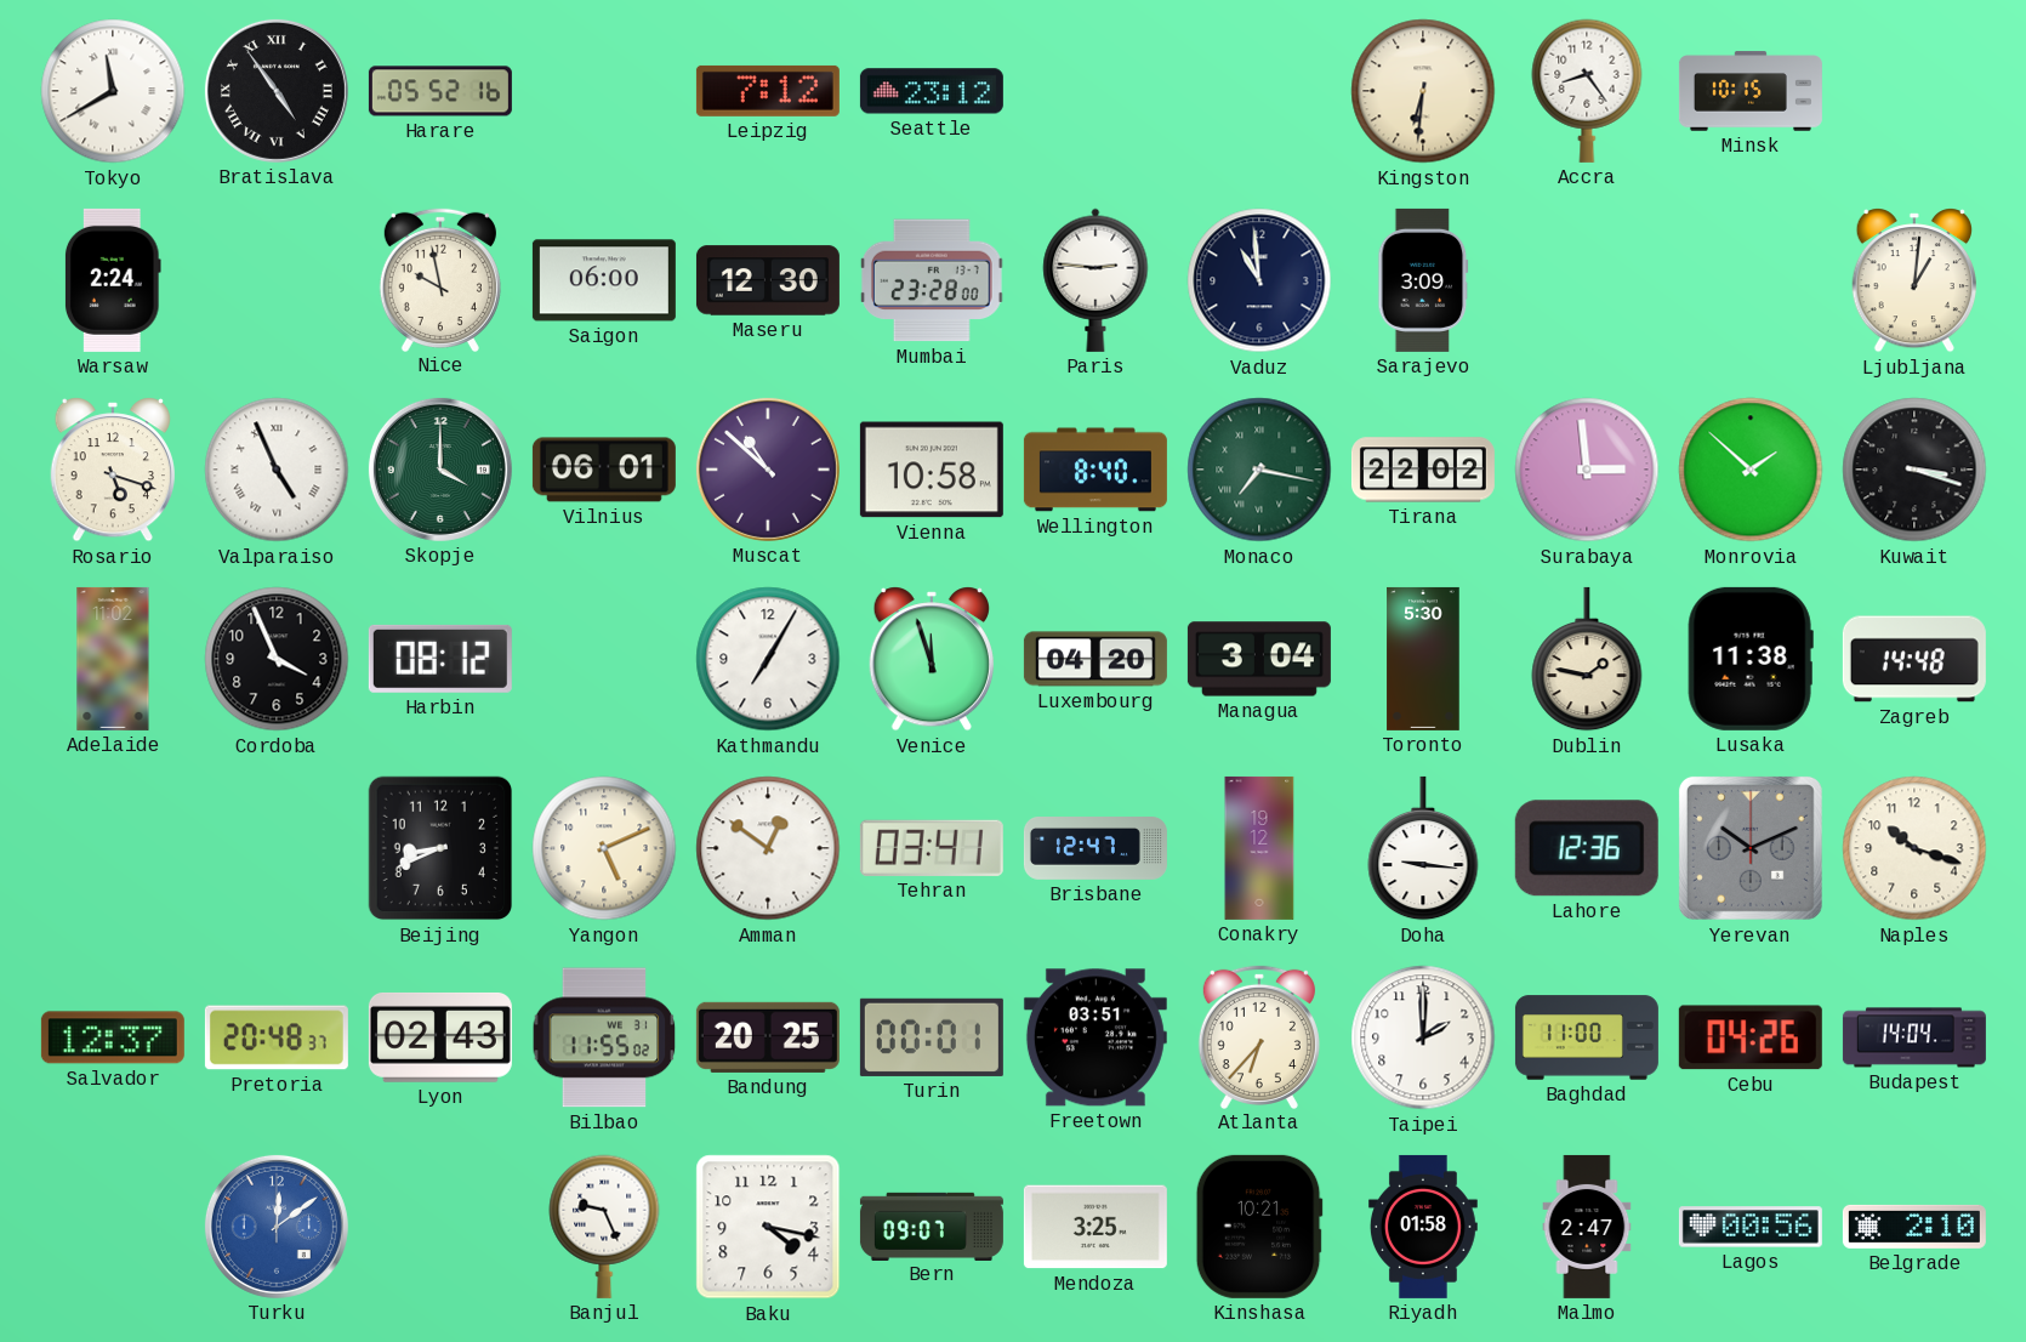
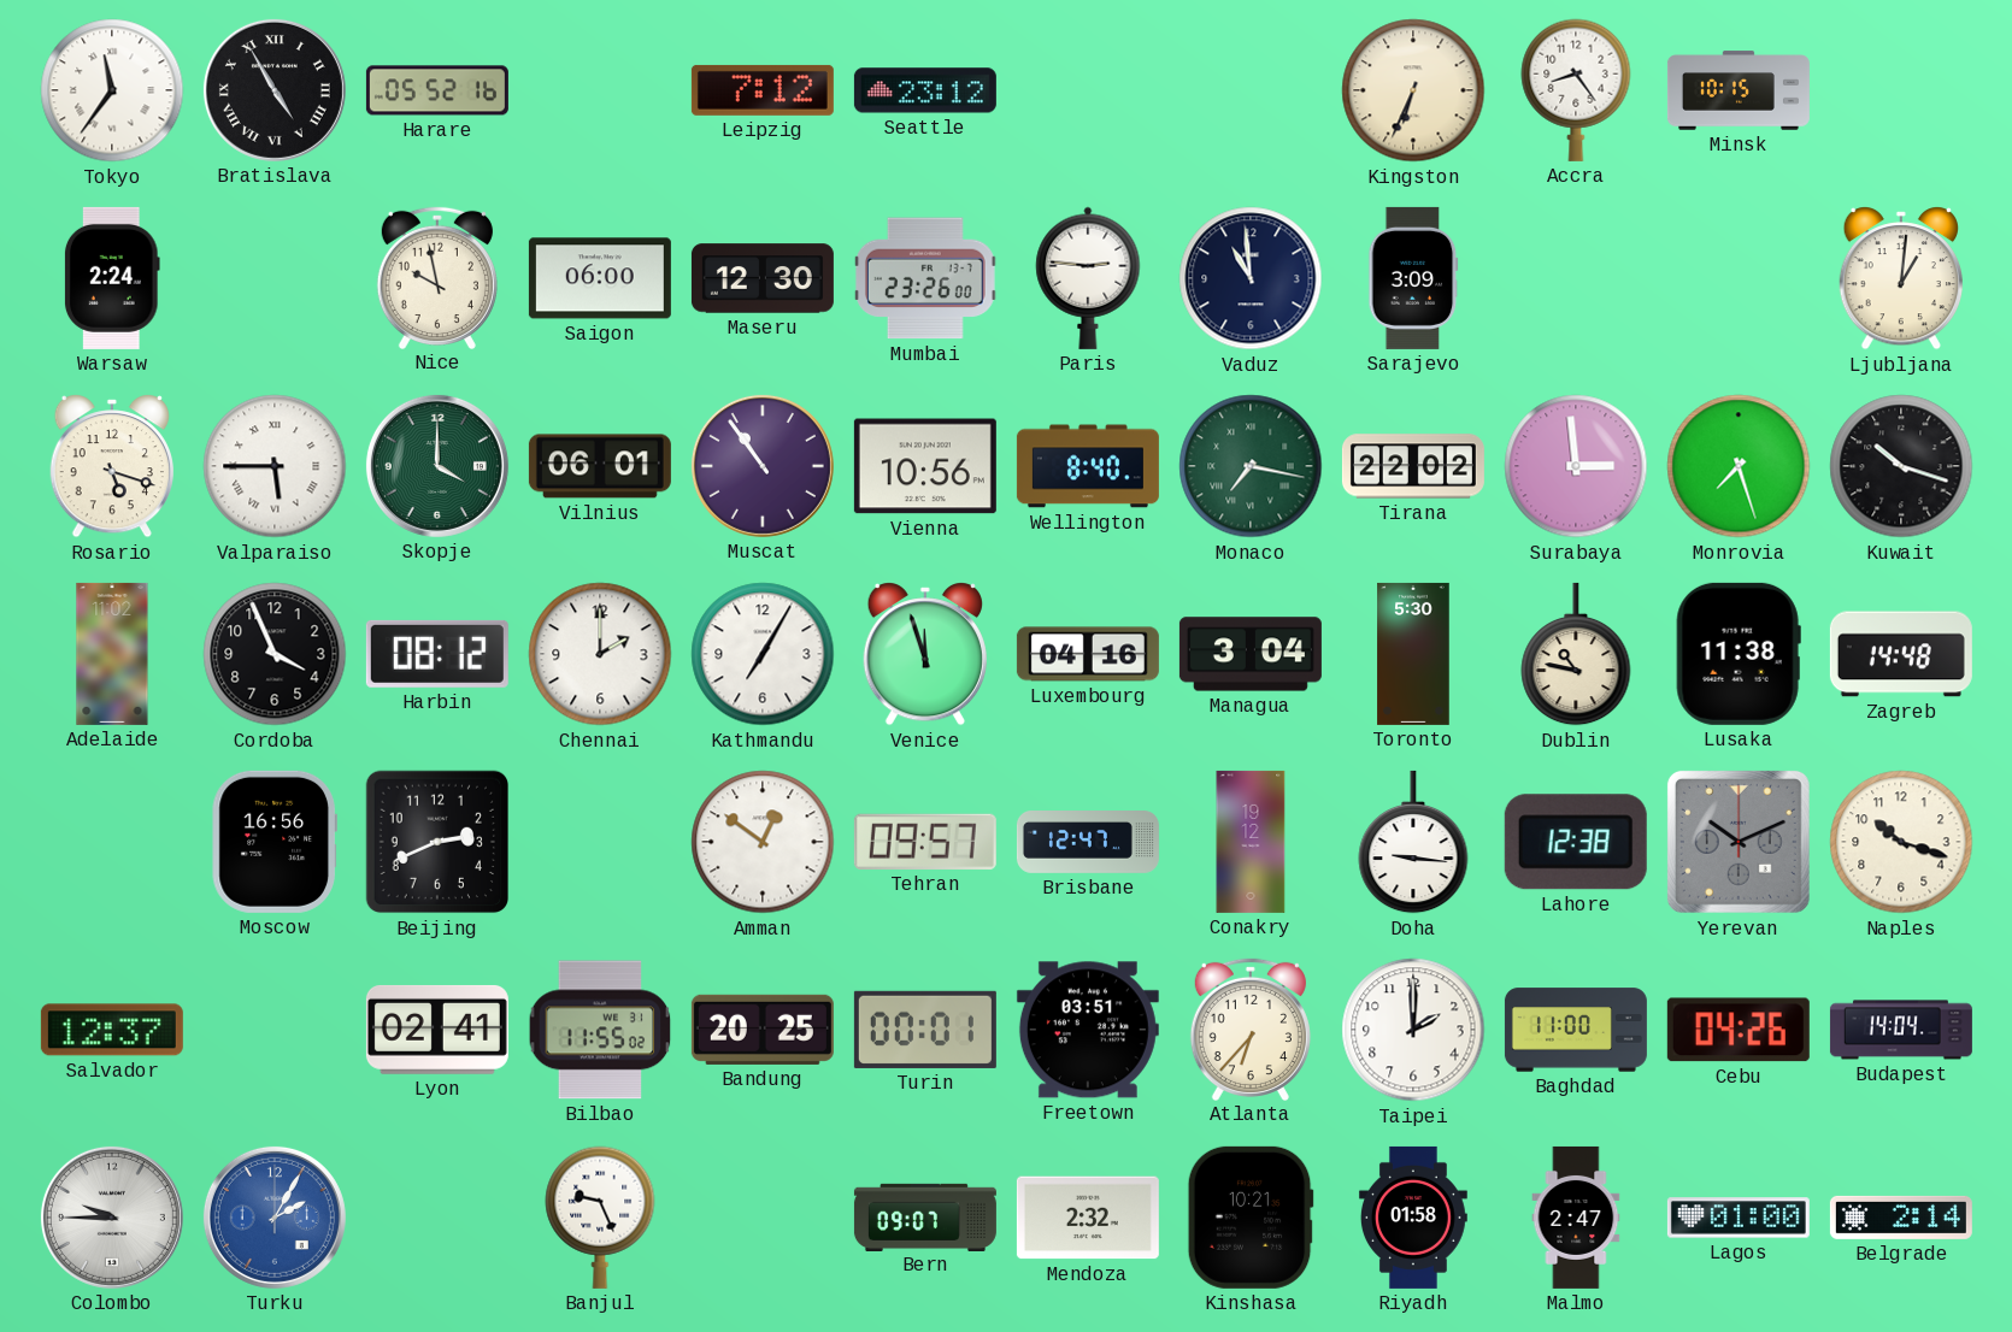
Tokyo: 11:40 -> 11:36 (112, 90)
Bratislava: 4:54 -> 4:55 (275, 90)
Kingston: 6:31 -> 6:34 (1413, 90)
Mumbai: 23:28 -> 23:26 (925, 278)
Valparaiso: 4:56 -> 5:45 (275, 466)
Muscat: 10:52 -> 10:54 (763, 466)
Vienna: 10:58 -> 10:56 (925, 466)
Monrovia: 1:52 -> 7:27 (1739, 466)
Kuwait: 3:18 -> 10:18 (1901, 466)
Chennai: none -> 2:00 (600, 654)
Luxembourg: 04:20 -> 04:16 (1088, 654)
Dublin: 1:47 -> 10:47 (1576, 654)
Moscow: none -> 16:56 (275, 842)
Beijing: 8:41 -> 2:41 (437, 842)
Yangon: 5:11 -> none (604, 848)
Tehran: 03:41 -> 09:57 (925, 842)
Lahore: 12:36 -> 12:38 (1576, 842)
Pretoria: 20:48 -> none (277, 1037)
Lyon: 02:43 -> 02:41 (437, 1030)
Colombo: none -> 9:45 (112, 1218)
Turku: 12:09 -> 2:05 (275, 1218)
Baku: 4:17 -> none (768, 1227)
Mendoza: 3:25 -> 2:32 (1088, 1218)
Lagos: 00:56 -> 01:00 (1739, 1218)
Belgrade: 2:10 -> 2:14 (1901, 1218)
